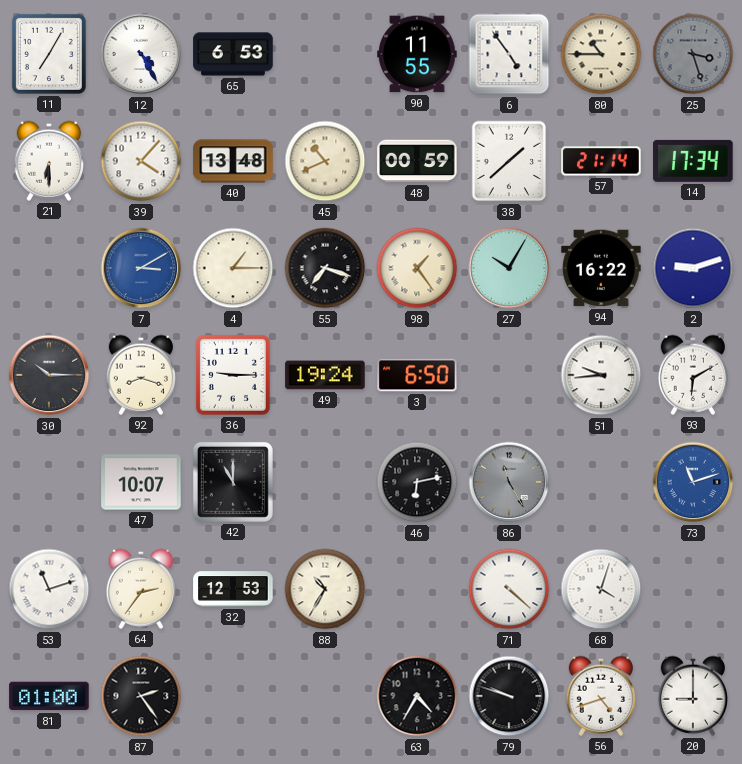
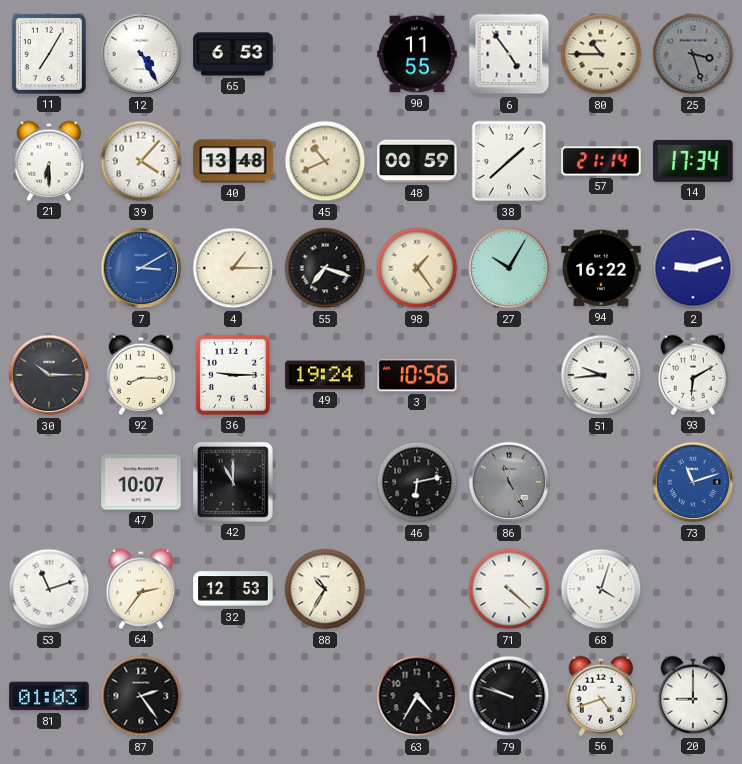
92: 8:18 -> 8:15 (140, 375)
3: 6:50 -> 10:56 (417, 375)
81: 01:00 -> 01:03 (49, 696)
